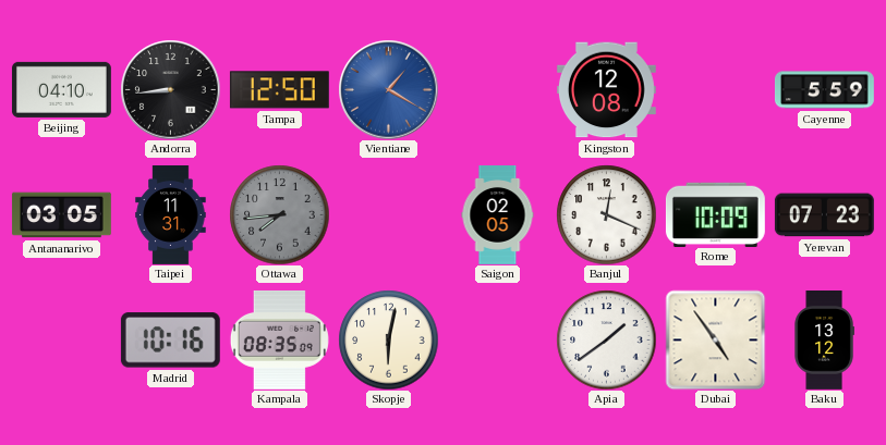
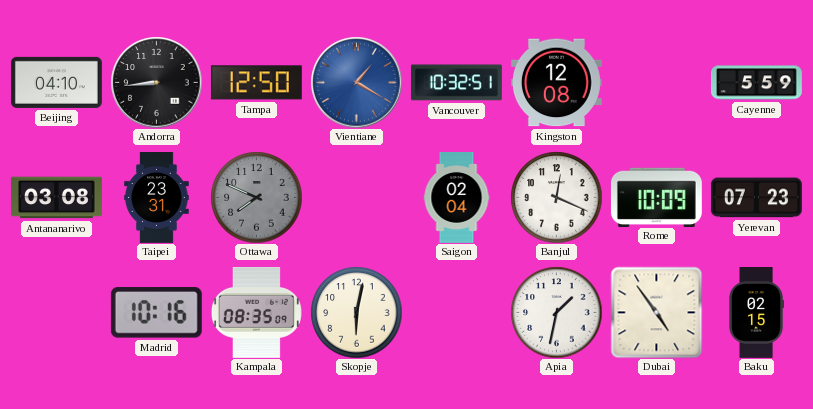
Vancouver: none -> 10:32 (456, 83)
Antananarivo: 03:05 -> 03:08 (56, 198)
Taipei: 11:31 -> 23:31 (157, 198)
Ottawa: 7:44 -> 7:49 (256, 197)
Saigon: 02:05 -> 02:04 (457, 198)
Apia: 1:39 -> 1:32 (556, 312)
Baku: 13:12 -> 02:15 (756, 313)
